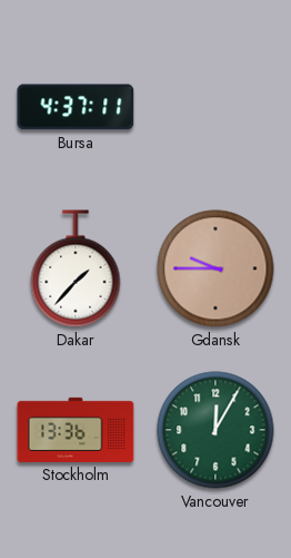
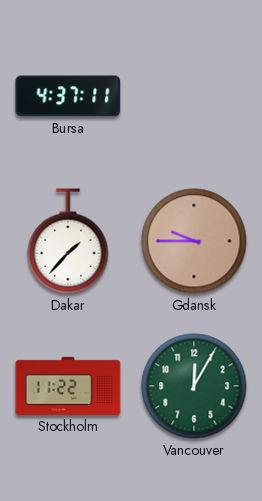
Stockholm: 13:36 -> 11:22 (68, 386)
